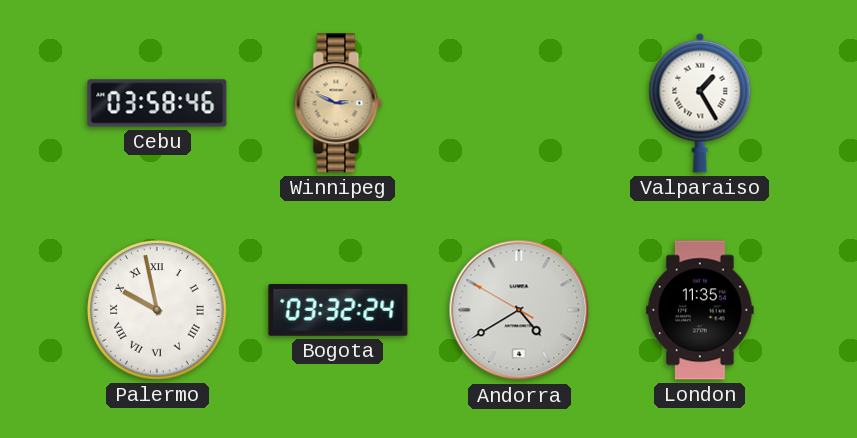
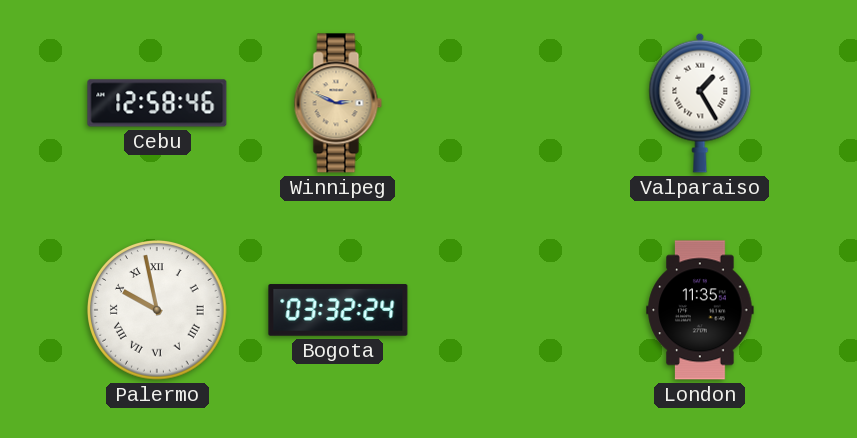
Cebu: 03:58 -> 12:58 (157, 103)
Andorra: 4:39 -> none (519, 310)
